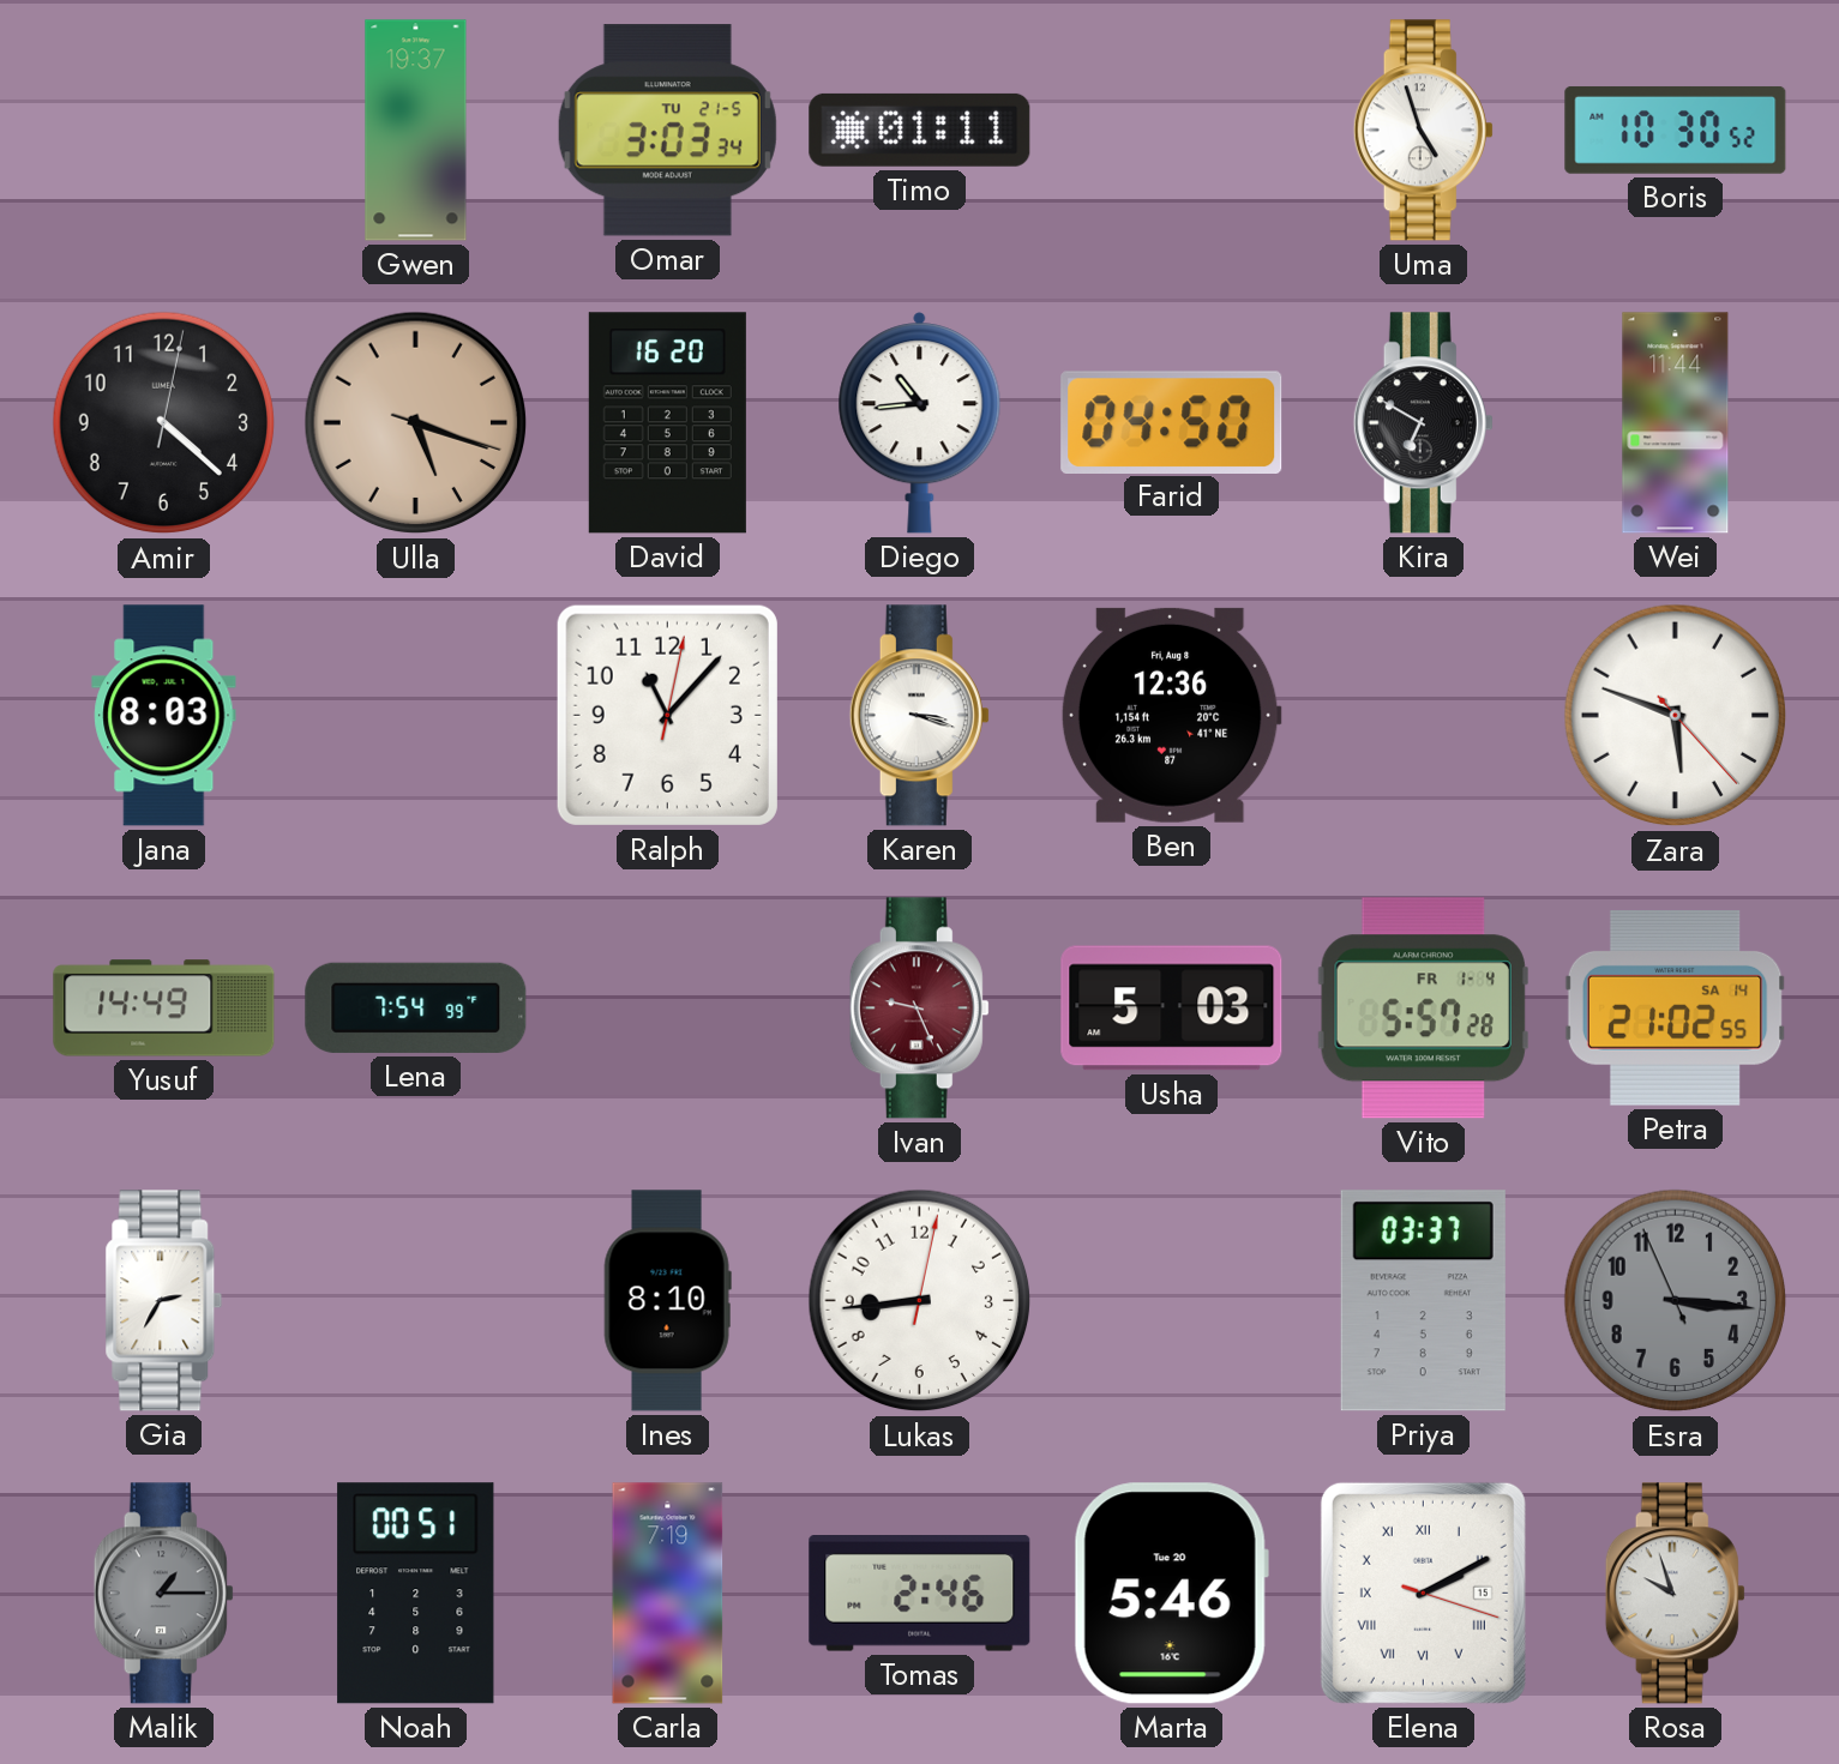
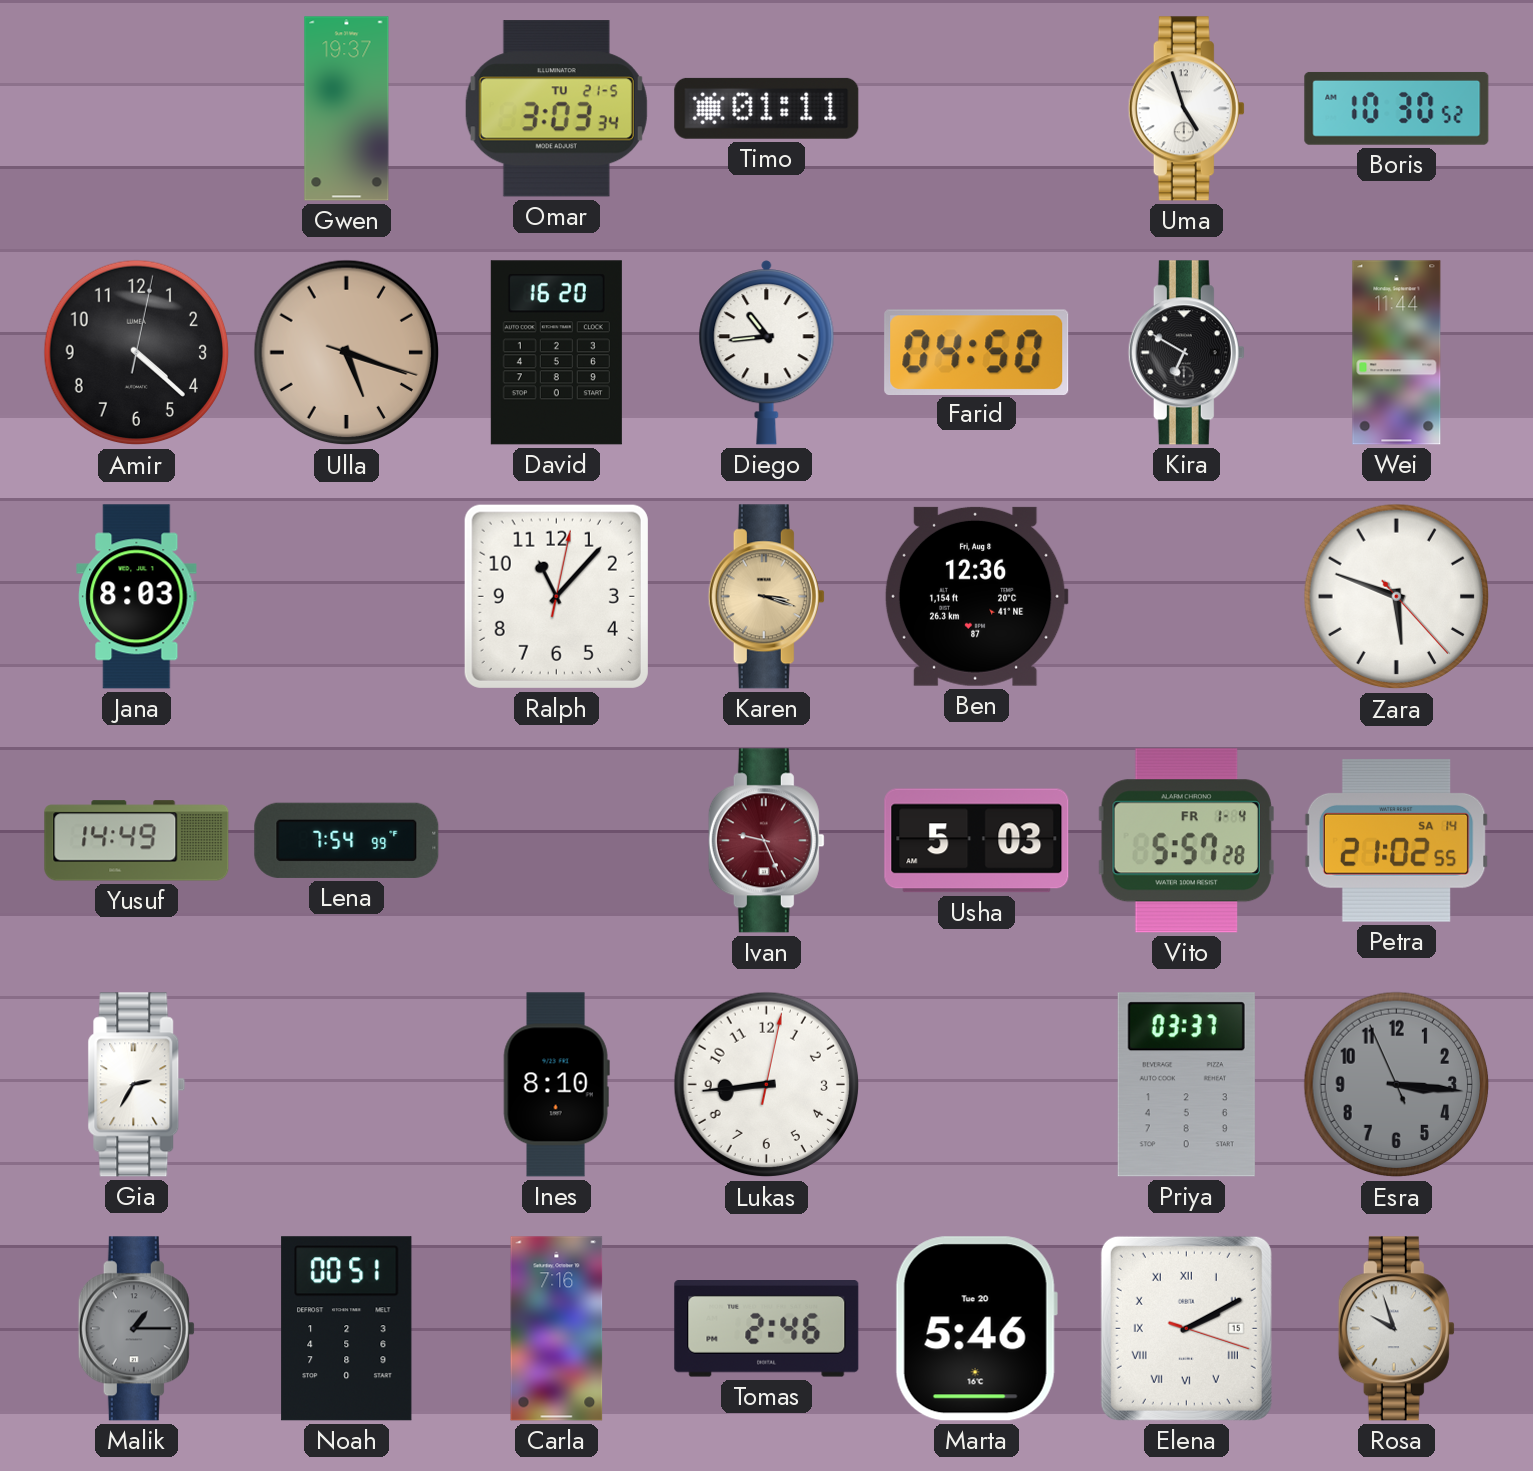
Karen dial: white -> champagne (766, 597)
Carla: 7:19 -> 7:16 (557, 1329)
